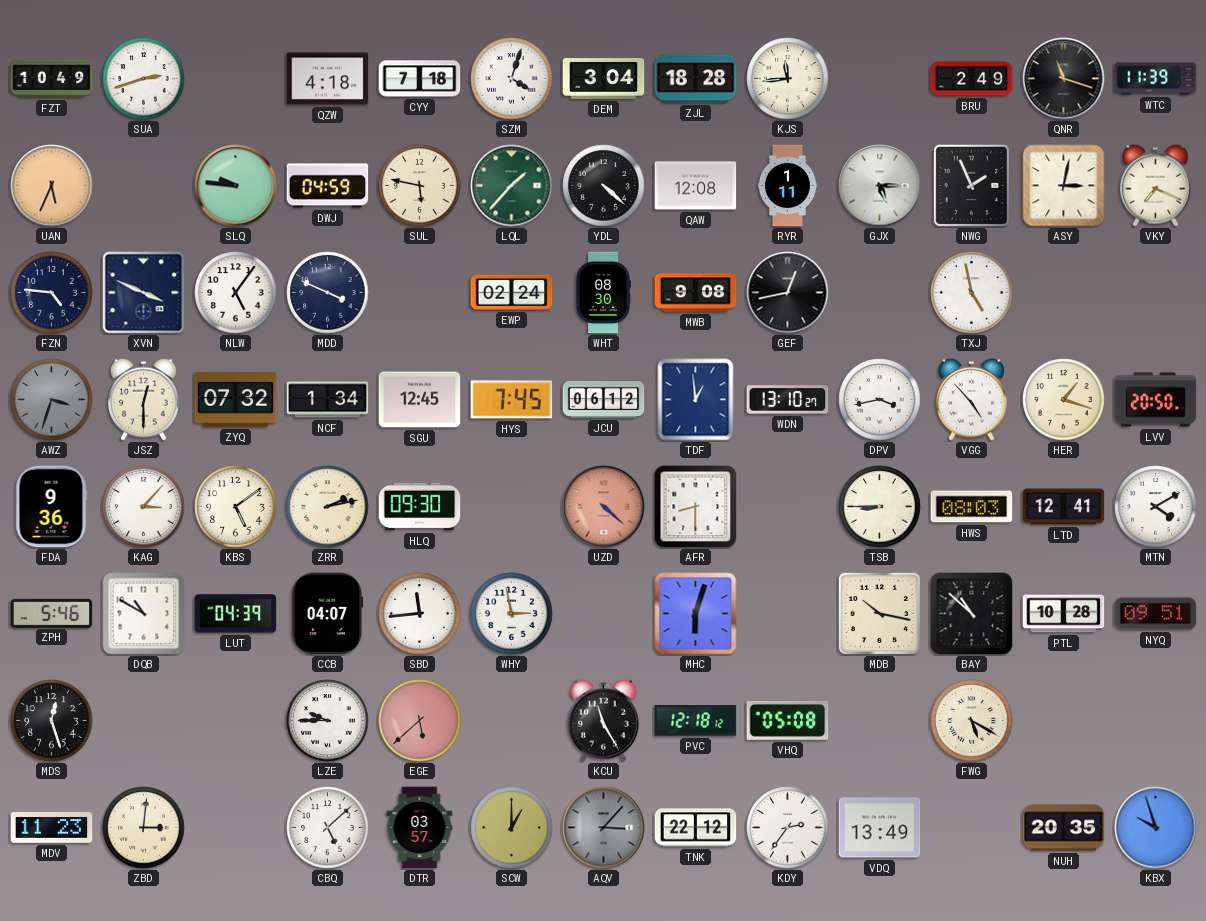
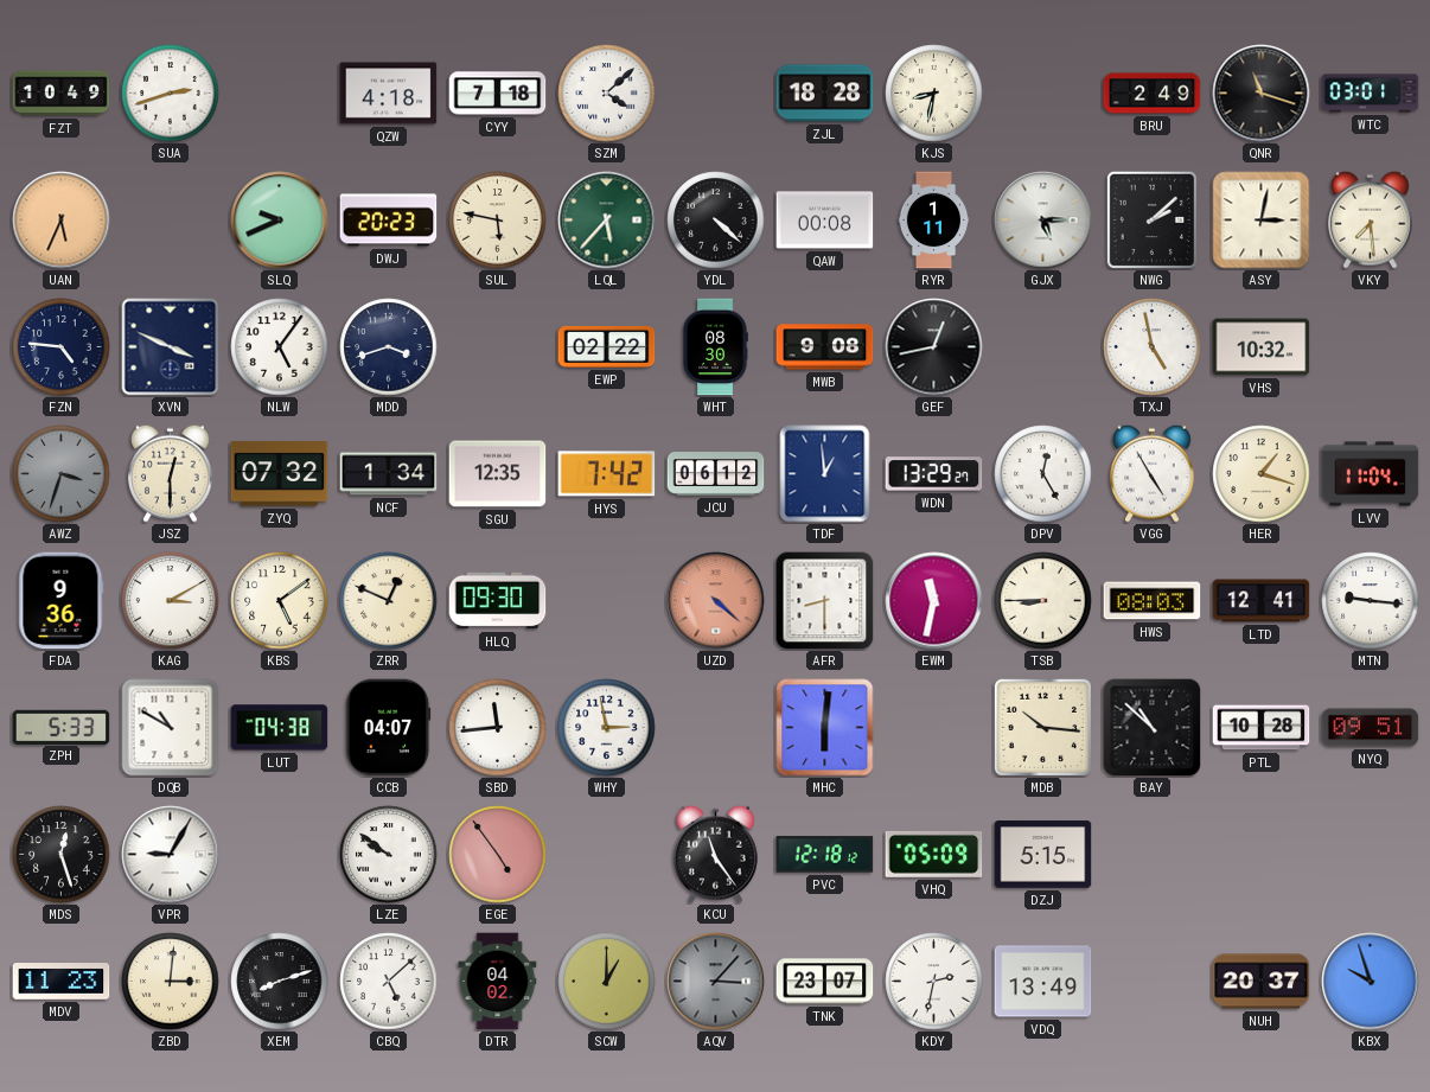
SZM: 4:03 -> 4:08 (607, 94)
DEM: 3:04 -> none (604, 79)
KJS: 11:44 -> 8:32 (934, 94)
WTC: 11:39 -> 03:01 (1371, 94)
SLQ: 9:46 -> 9:41 (280, 221)
DWJ: 04:59 -> 20:23 (389, 221)
LQL: 1:37 -> 5:37 (607, 221)
QAW: 12:08 -> 00:08 (825, 221)
NWG: 1:56 -> 2:08 (1151, 219)
VKY: 7:19 -> 7:29 (1371, 219)
MDD: 3:49 -> 3:42 (389, 347)
EWP: 02:24 -> 02:22 (607, 346)
VHS: none -> 10:32 (1262, 347)
SGU: 12:45 -> 12:35 (498, 474)
HYS: 7:45 -> 7:42 (607, 474)
WDN: 13:10 -> 13:29 (934, 474)
DPV: 3:43 -> 12:25 (1043, 474)
VGG: 4:53 -> 4:55 (1153, 473)
LVV: 20:50 -> 11:04 (1371, 474)
KAG: 3:07 -> 3:10 (171, 601)
ZRR: 2:13 -> 12:49 (389, 601)
EWM: none -> 11:32 (934, 601)
MTN: 4:10 -> 9:16 (1371, 601)
ZPH: 5:46 -> 5:33 (62, 727)
LUT: 04:39 -> 04:38 (280, 728)
MHC: 6:03 -> 6:01 (825, 728)
MDB: 10:17 -> 10:16 (1042, 727)
VPR: none -> 9:05 (171, 855)
LZE: 9:45 -> 9:51 (389, 855)
EGE: 5:38 -> 4:54 (498, 855)
KCU: 11:25 -> 11:24 (716, 854)
VHQ: 05:08 -> 05:09 (934, 854)
DZJ: none -> 5:15 (1043, 855)
FWG: 5:20 -> none (972, 721)
XEM: none -> 8:12 (280, 982)
DTR: 03:57 -> 04:02 (498, 982)
TNK: 22:12 -> 23:07 (825, 982)
KDY: 2:36 -> 2:32 (934, 982)
NUH: 20:35 -> 20:37 (1262, 982)
